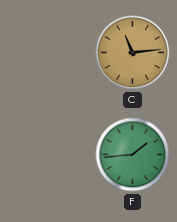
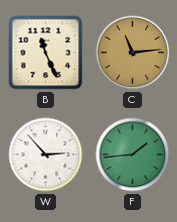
B: none -> 11:26 (46, 53)
W: none -> 2:53 (46, 155)
